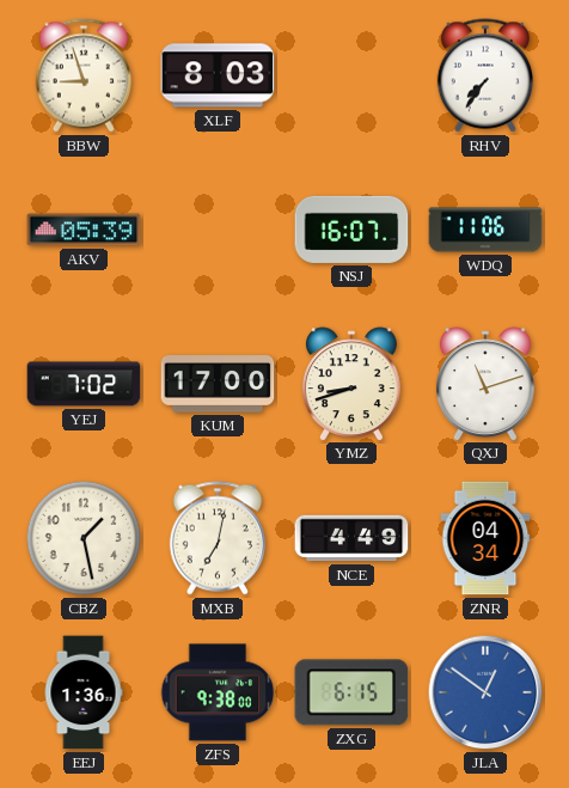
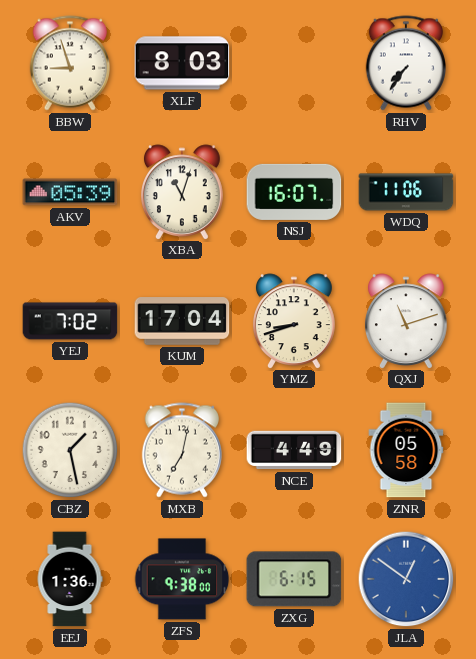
XBA: none -> 11:03 (182, 192)
KUM: 17:00 -> 17:04 (182, 321)
ZNR: 04:34 -> 05:58 (406, 450)
